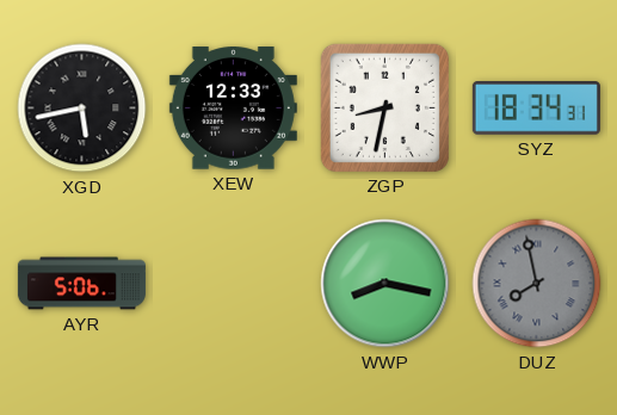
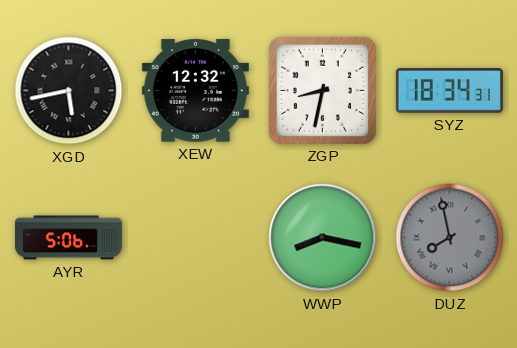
XEW: 12:33 -> 12:32 (195, 91)
